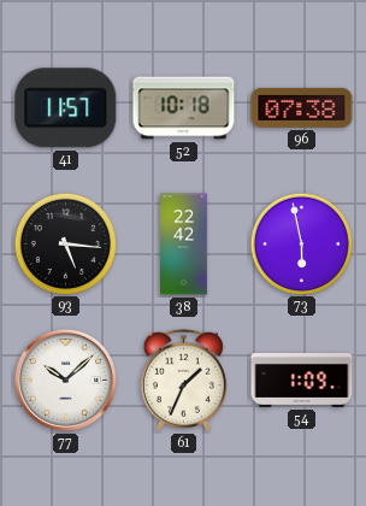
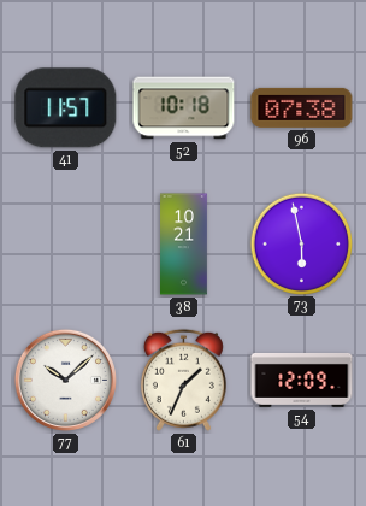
93: 5:16 -> none (65, 243)
38: 22:42 -> 10:21 (184, 245)
54: 1:09 -> 12:09 (302, 379)
